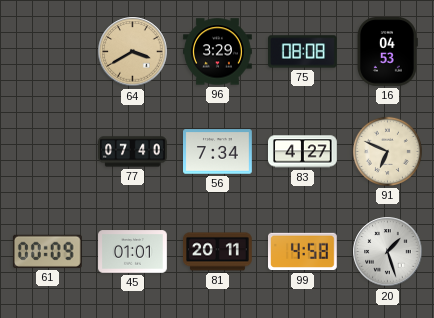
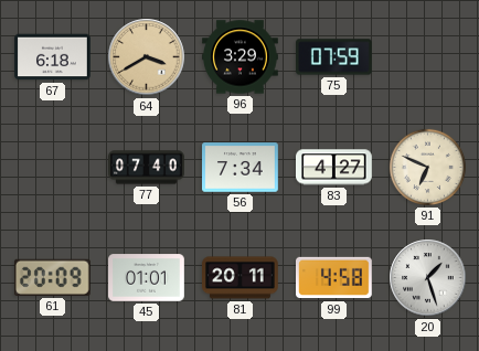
67: none -> 6:18 (53, 57)
75: 08:08 -> 07:59 (334, 57)
16: 04:53 -> none (387, 52)
61: 00:09 -> 20:09 (52, 277)
